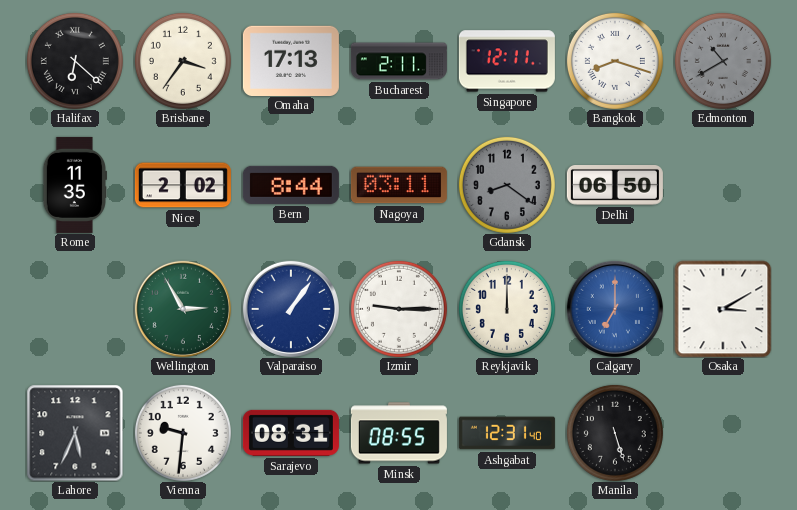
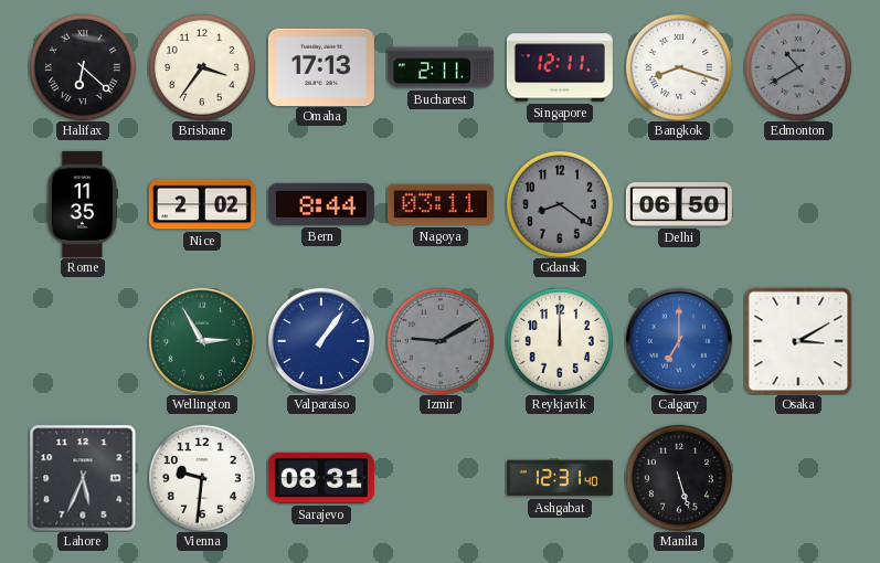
Izmir: 9:15 -> 9:10 (441, 341)
Izmir dial: white -> grey (441, 341)
Minsk: 08:55 -> none (399, 433)
